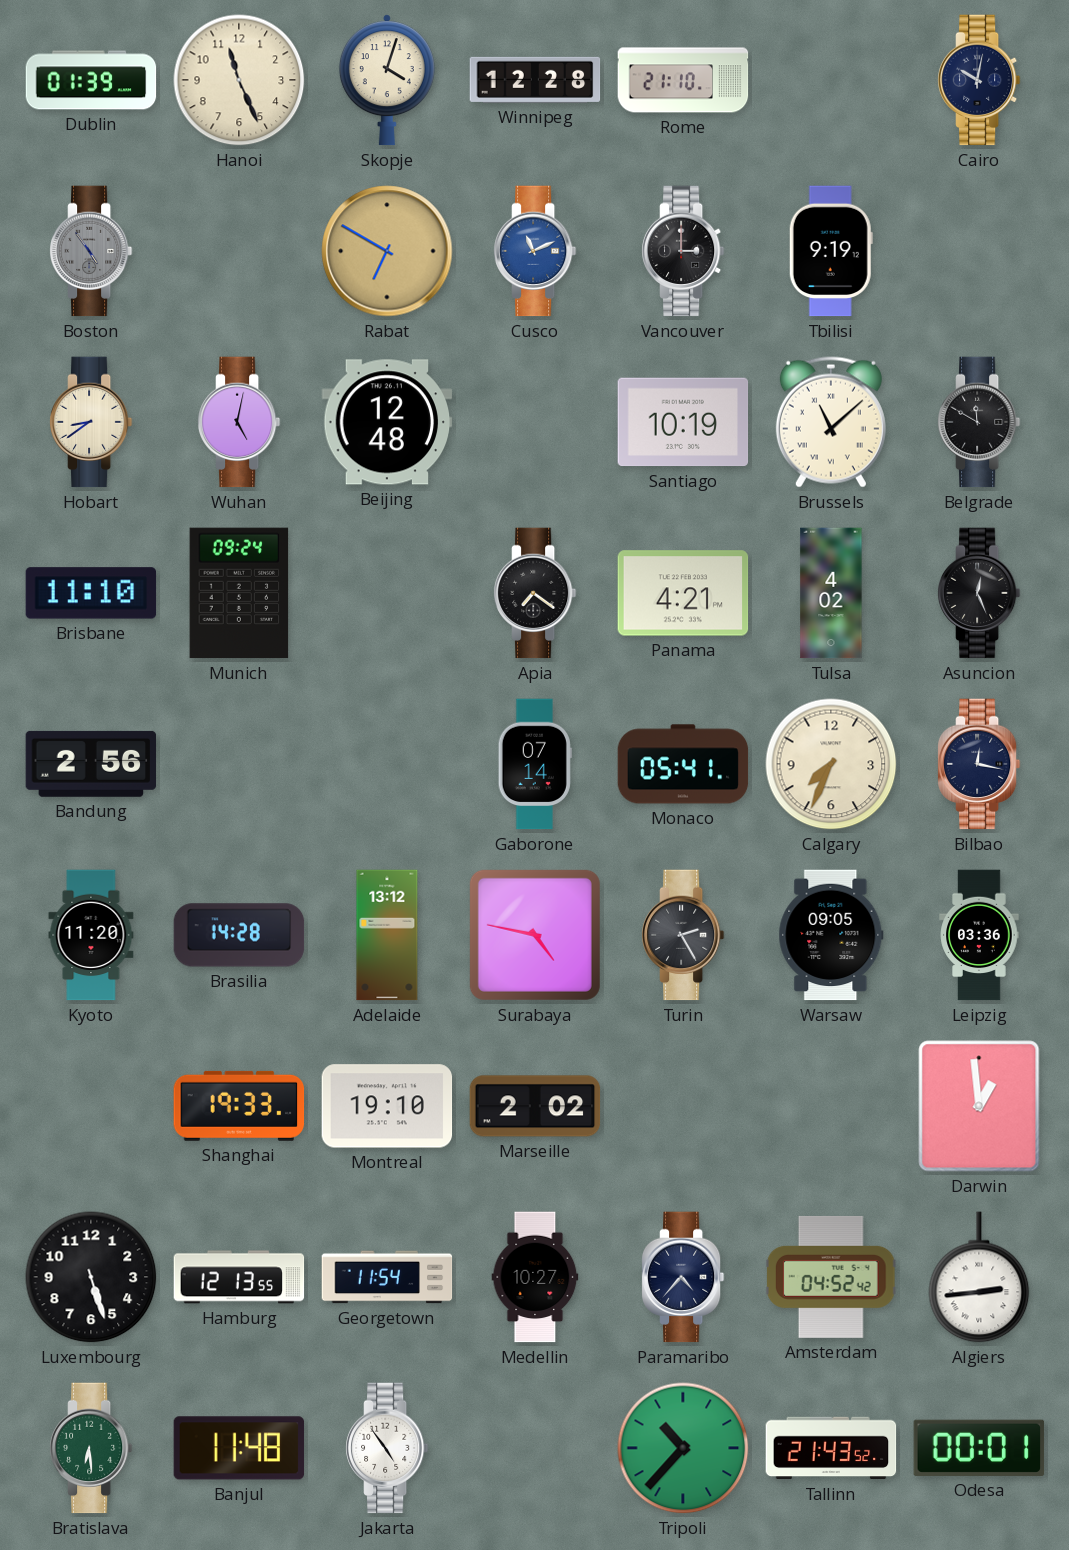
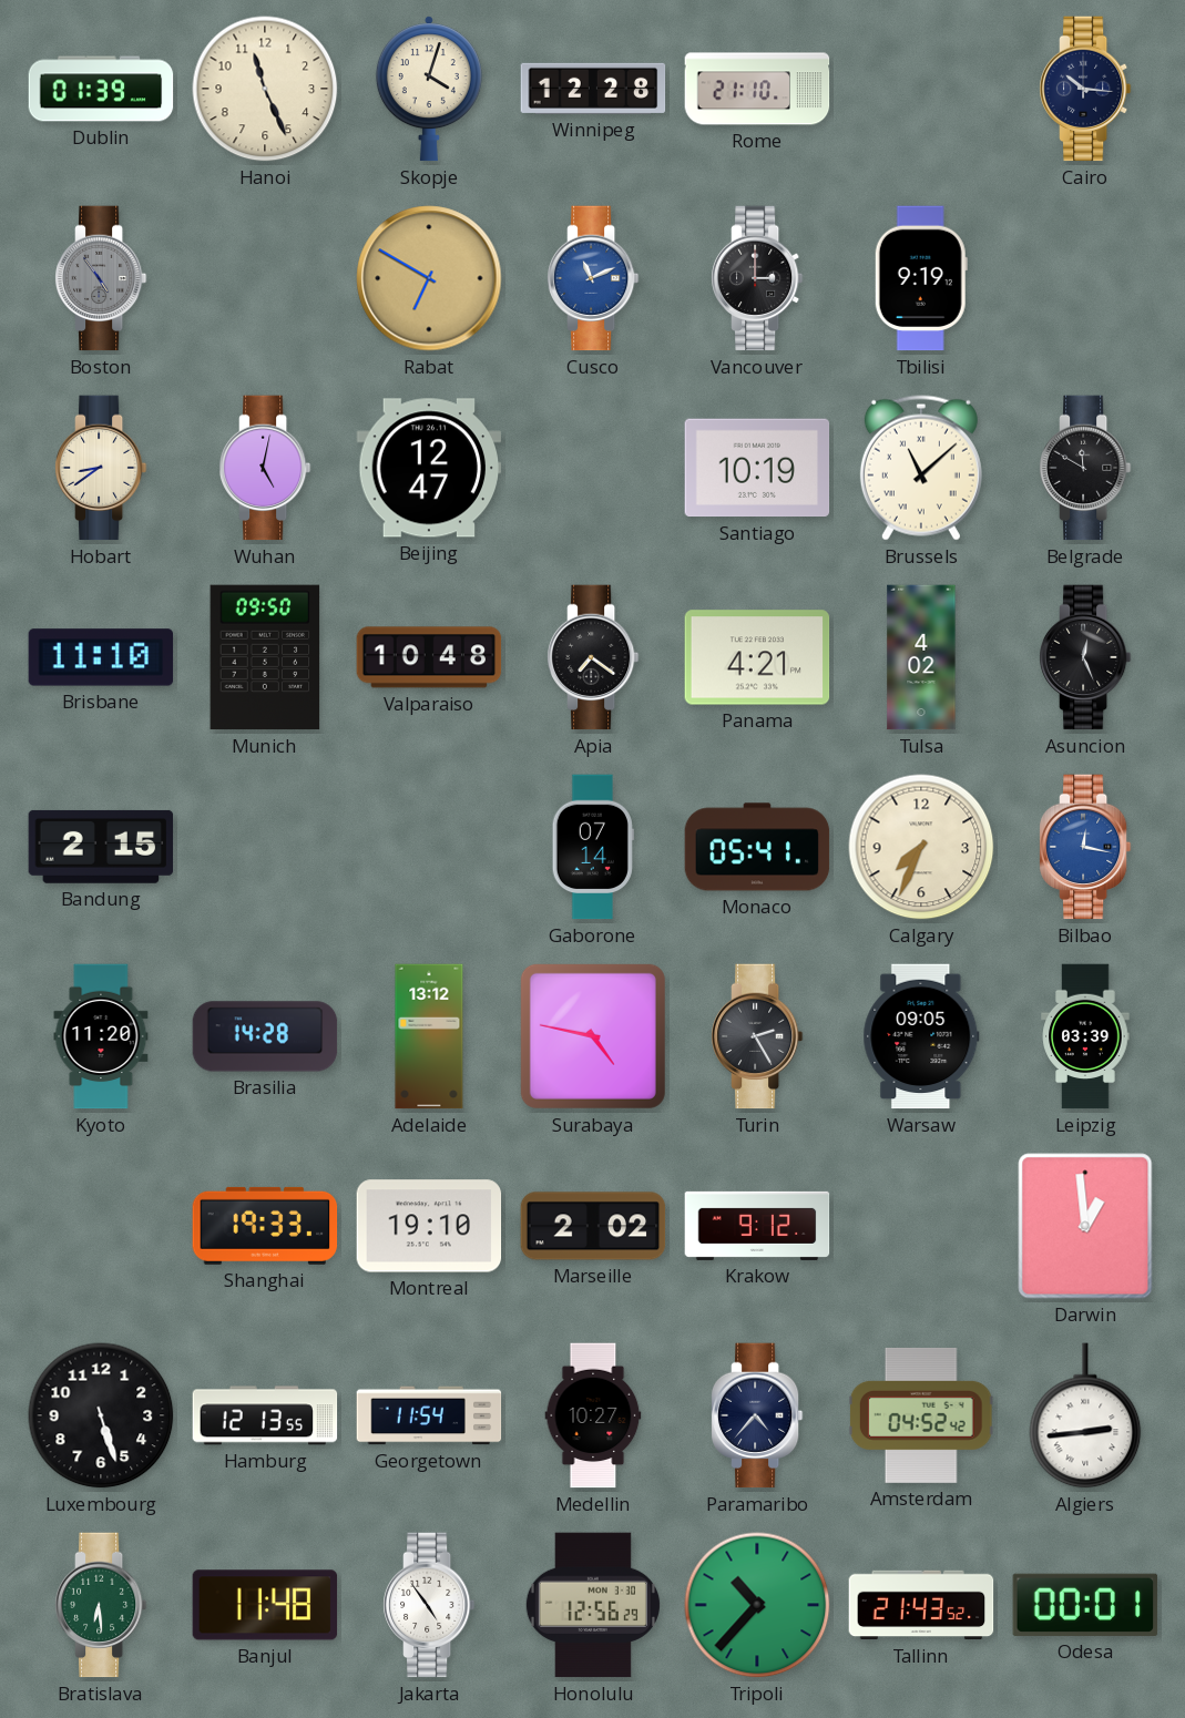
Cairo: 10:02 -> 10:16 (1085, 89)
Beijing: 12:48 -> 12:47 (429, 468)
Munich: 09:24 -> 09:50 (265, 657)
Valparaiso: none -> 10:48 (429, 657)
Bandung: 2:56 -> 2:15 (101, 847)
Bilbao dial: navy -> blue (1085, 847)
Leipzig: 03:36 -> 03:39 (1085, 1036)
Krakow: none -> 9:12 (757, 1226)
Honolulu: none -> 12:56 (593, 1605)
